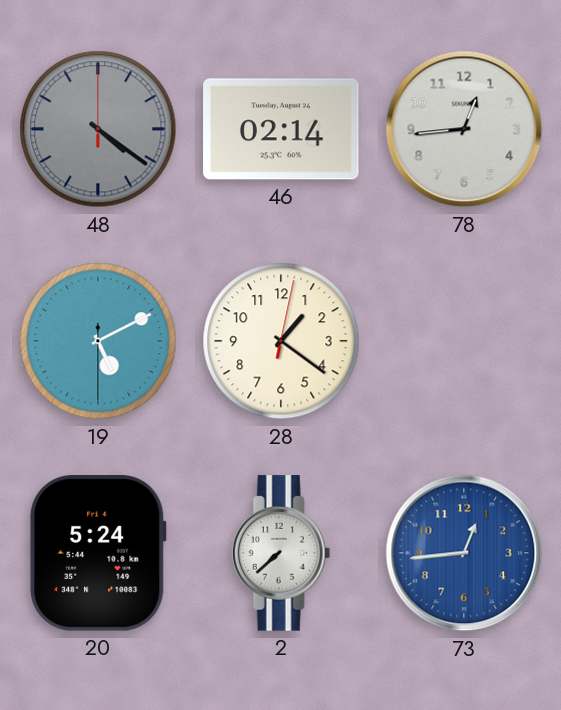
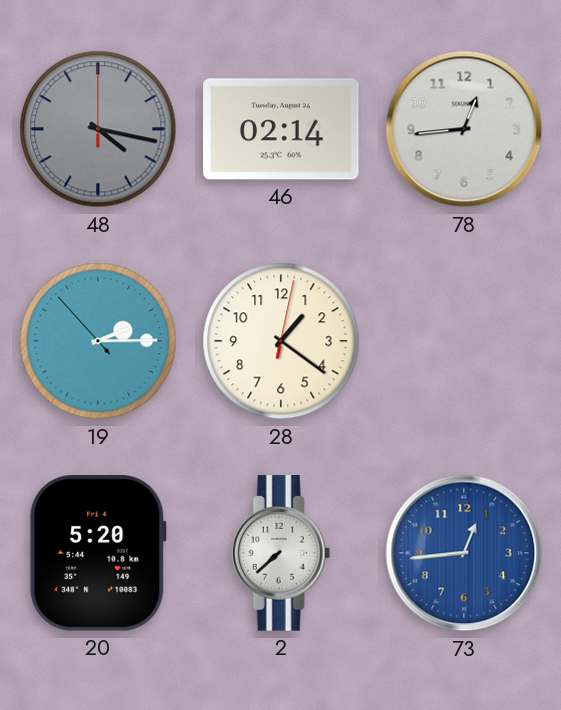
48: 4:21 -> 4:17 (98, 129)
19: 5:10 -> 2:14 (98, 341)
20: 5:24 -> 5:20 (98, 553)
